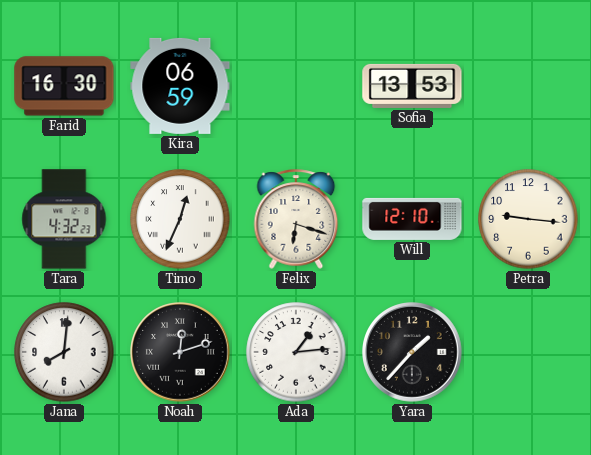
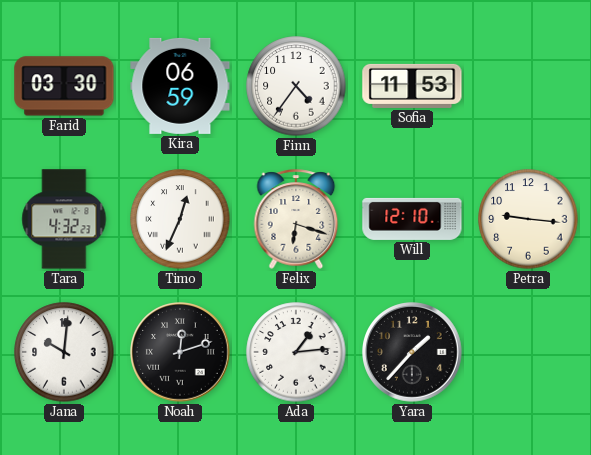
Farid: 16:30 -> 03:30 (64, 86)
Finn: none -> 4:36 (296, 86)
Sofia: 13:53 -> 11:53 (412, 86)
Jana: 8:01 -> 10:01 (64, 352)
